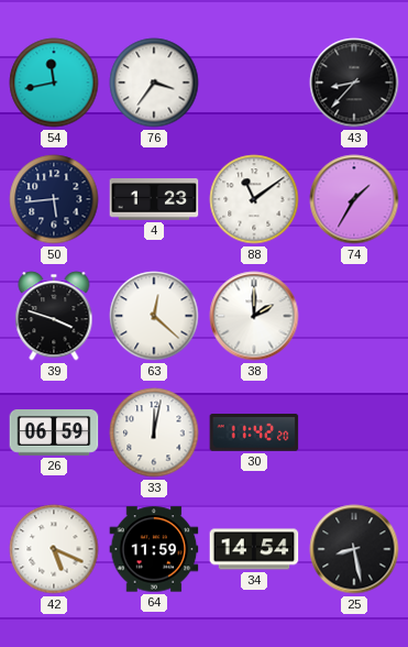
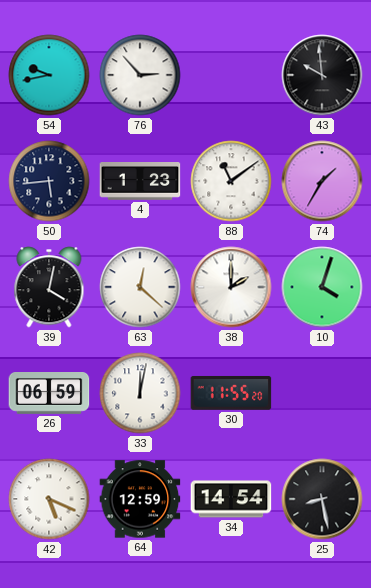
54: 11:43 -> 9:43 (49, 75)
76: 3:36 -> 2:53 (140, 75)
43: 8:37 -> 9:59 (322, 75)
39: 3:48 -> 4:02 (49, 287)
10: none -> 4:03 (322, 287)
30: 11:42 -> 11:55 (231, 393)
64: 11:59 -> 12:59 (140, 499)
